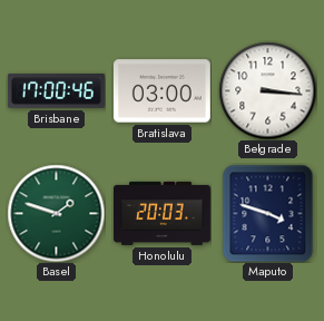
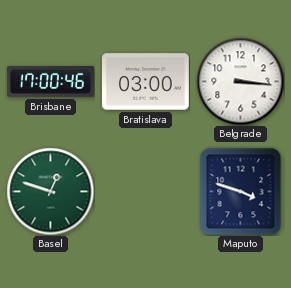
Basel: 1:48 -> 12:48 (50, 191)
Honolulu: 20:03 -> none (163, 213)
